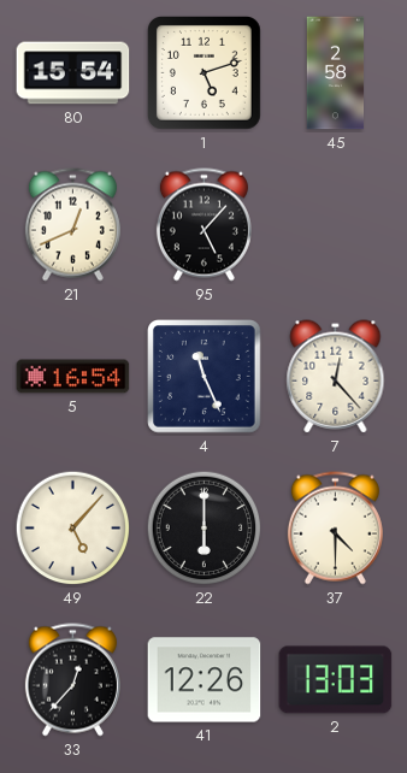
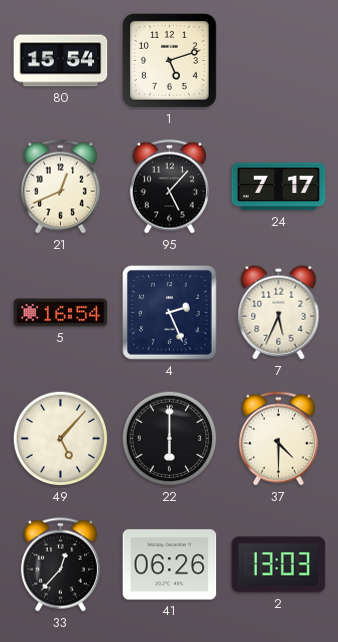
45: 2:58 -> none (336, 73)
24: none -> 7:17 (279, 187)
4: 11:26 -> 2:26 (170, 313)
7: 12:23 -> 5:34 (279, 313)
41: 12:26 -> 06:26 (170, 565)
